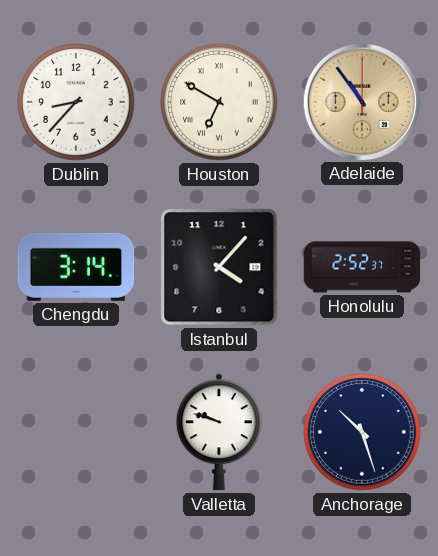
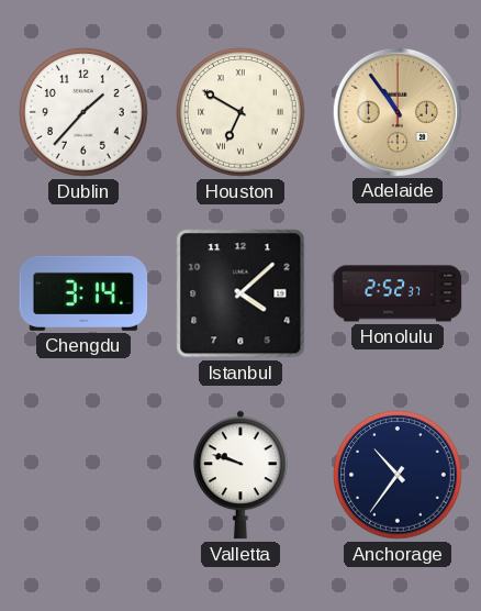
Dublin: 8:37 -> 1:37 (83, 112)
Istanbul: 4:07 -> 4:08 (240, 293)
Anchorage: 10:27 -> 10:36 (398, 475)
